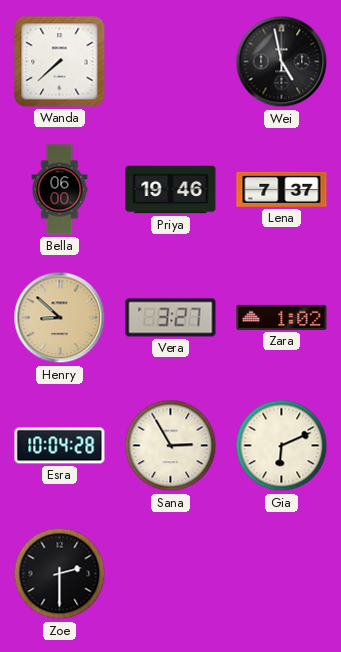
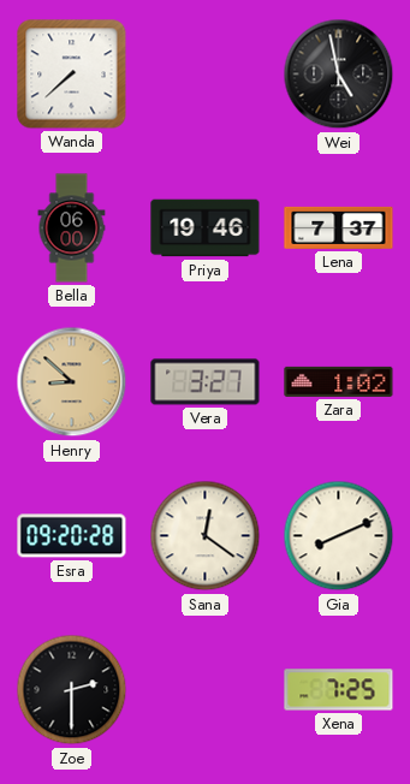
Esra: 10:04 -> 09:20 (72, 536)
Sana: 2:55 -> 12:21 (206, 536)
Gia: 6:11 -> 8:11 (339, 536)
Xena: none -> 7:25 (339, 690)
